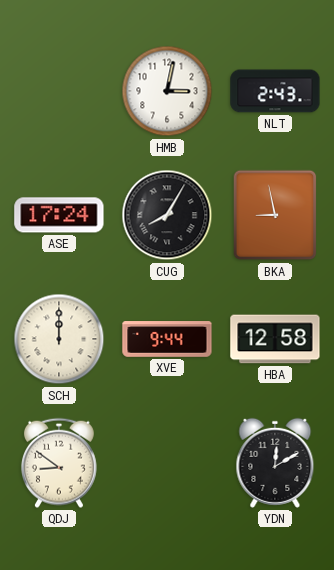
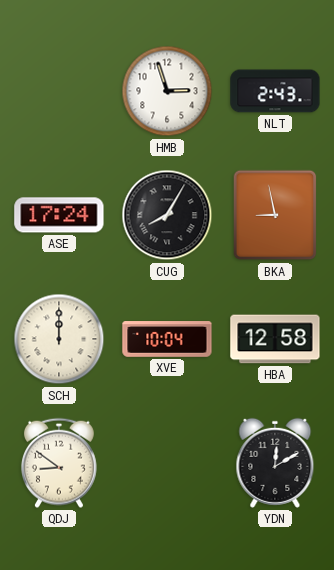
HMB: 3:02 -> 2:57 (167, 91)
XVE: 9:44 -> 10:04 (167, 339)
